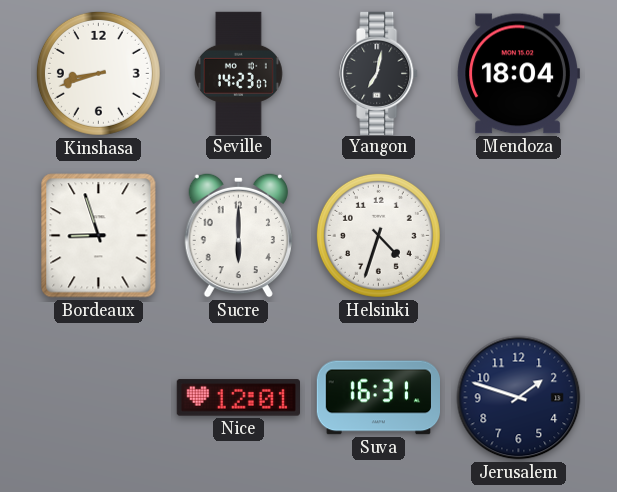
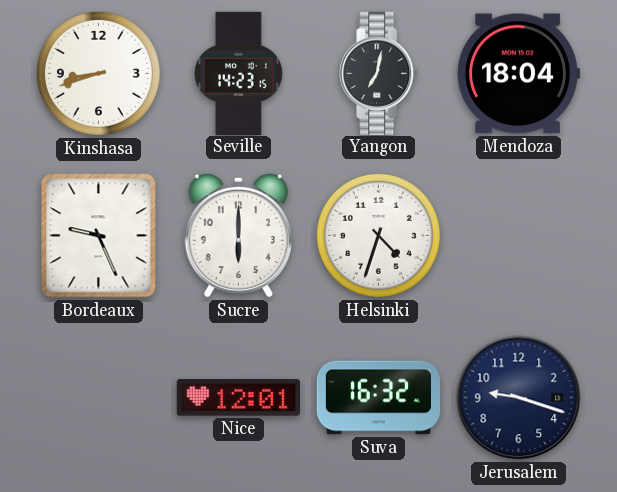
Seville: 14:23:07 -> 14:23:15 (238, 73)
Bordeaux: 8:57 -> 9:26 (99, 236)
Suva: 16:31 -> 16:32 (378, 398)
Jerusalem: 1:48 -> 9:18 (519, 398)
